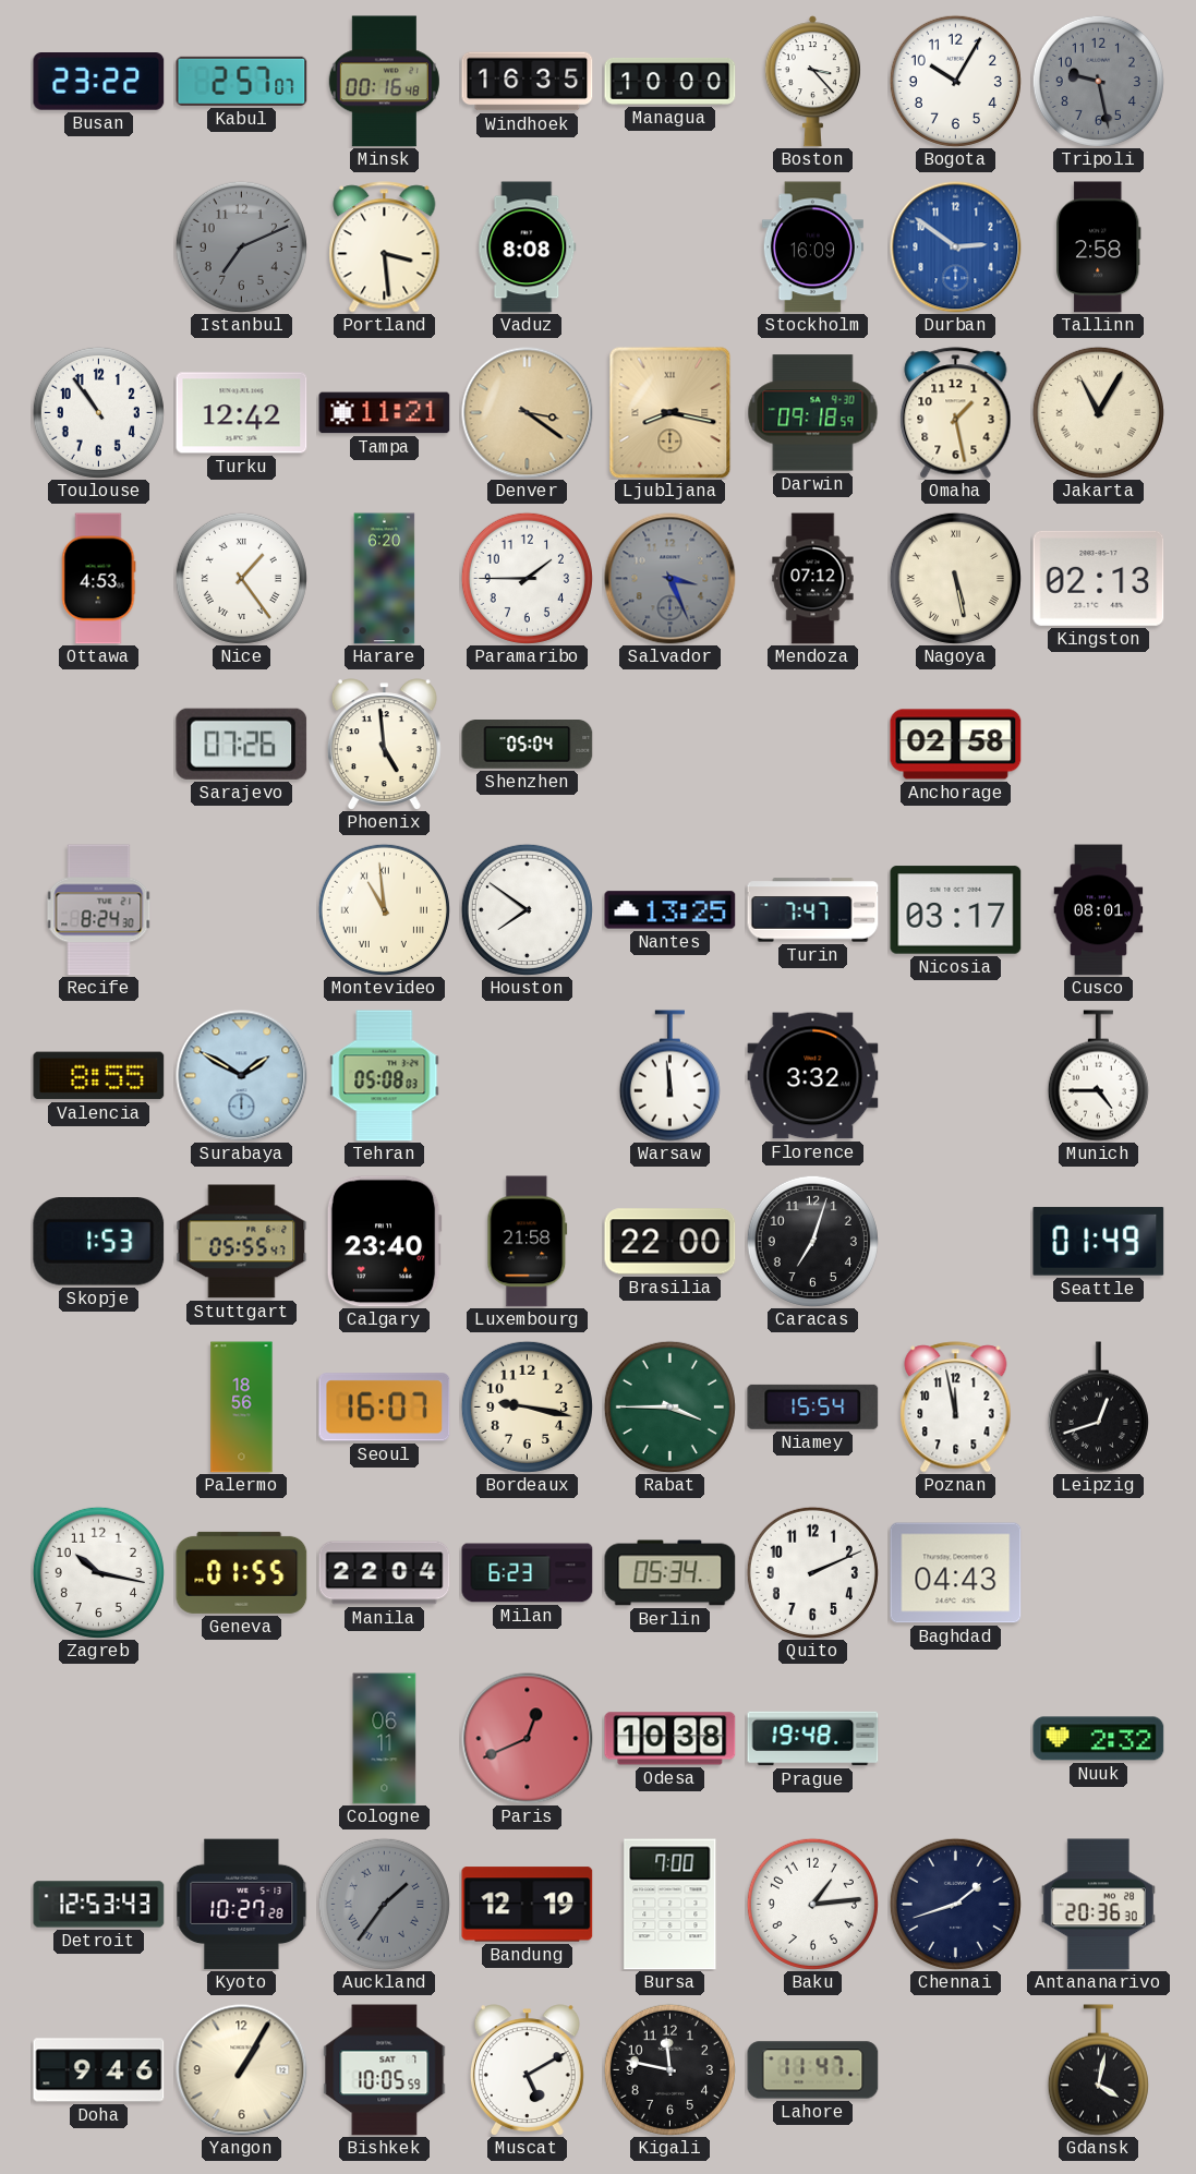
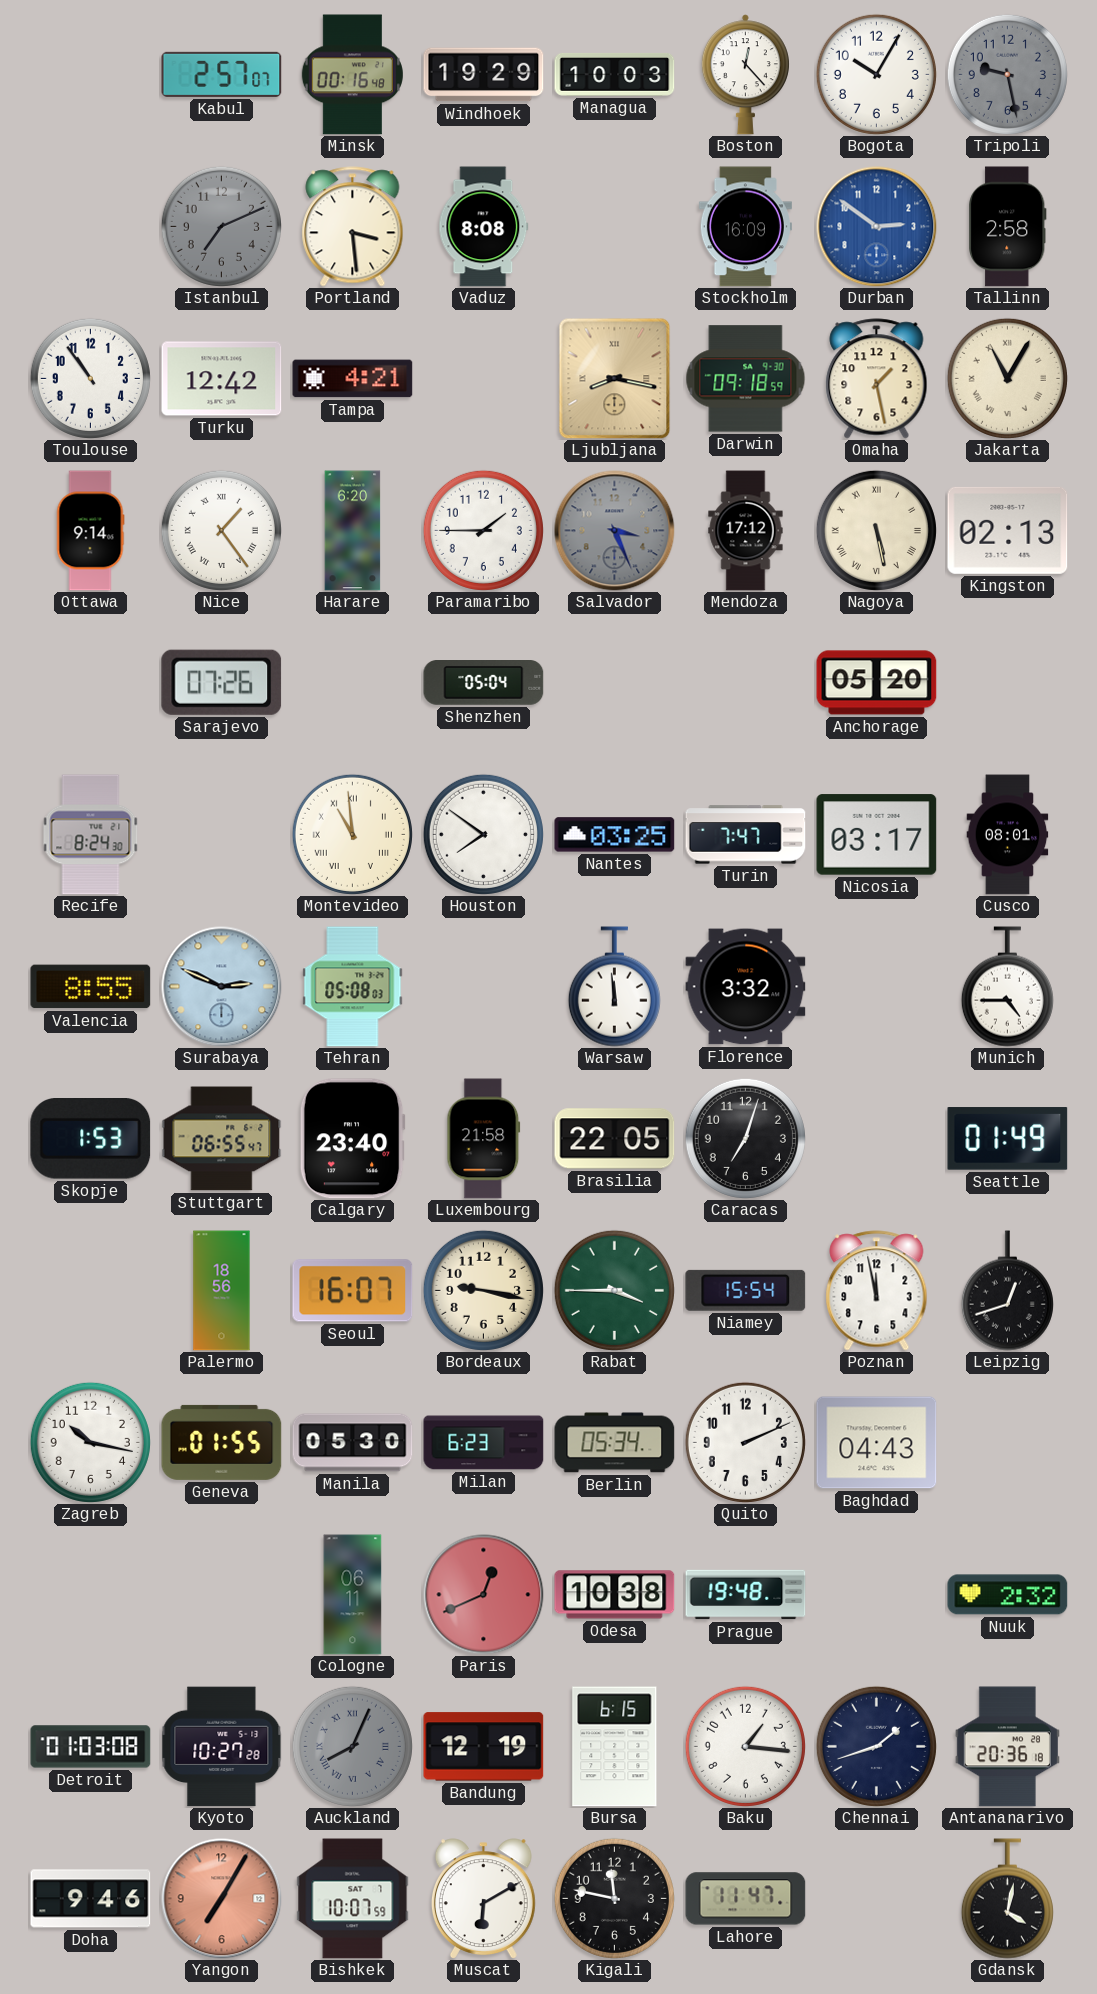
Busan: 23:22 -> none (99, 82)
Windhoek: 16:35 -> 19:29 (484, 75)
Managua: 10:00 -> 10:03 (615, 74)
Boston: 3:23 -> 12:23 (745, 75)
Tampa: 11:21 -> 4:21 (353, 379)
Denver: 3:21 -> none (528, 413)
Ottawa: 4:53 -> 9:14 (90, 531)
Mendoza: 07:12 -> 17:12 (746, 531)
Phoenix: 4:59 -> none (384, 744)
Anchorage: 02:58 -> 05:20 (877, 683)
Nantes: 13:25 -> 03:25 (615, 835)
Surabaya: 1:50 -> 2:49 (222, 987)
Stuttgart: 05:55 -> 06:55 (222, 1139)
Brasilia: 22:00 -> 22:05 (615, 1139)
Manila: 22:04 -> 05:30 (353, 1443)
Detroit: 12:53 -> 01:03 (91, 1747)
Auckland: 1:36 -> 8:04 (352, 1746)
Bursa: 7:00 -> 6:15 (615, 1747)
Baku: 1:14 -> 1:16 (745, 1746)
Antananarivo: 20:36:30 -> 20:36:18 (1007, 1747)
Yangon: 1:05 -> 7:05 (222, 1899)
Yangon dial: cream -> salmon (222, 1899)
Bishkek: 10:05 -> 10:07 (353, 1899)
Muscat: 5:10 -> 6:10 (483, 1898)
